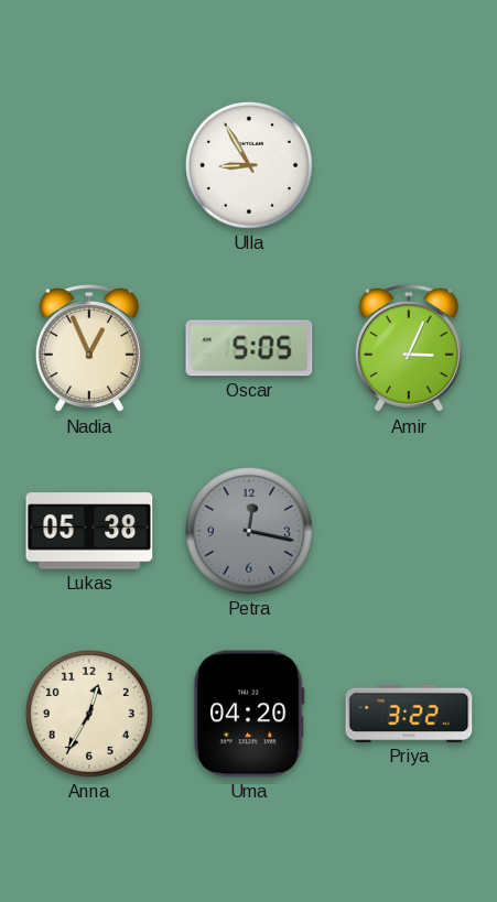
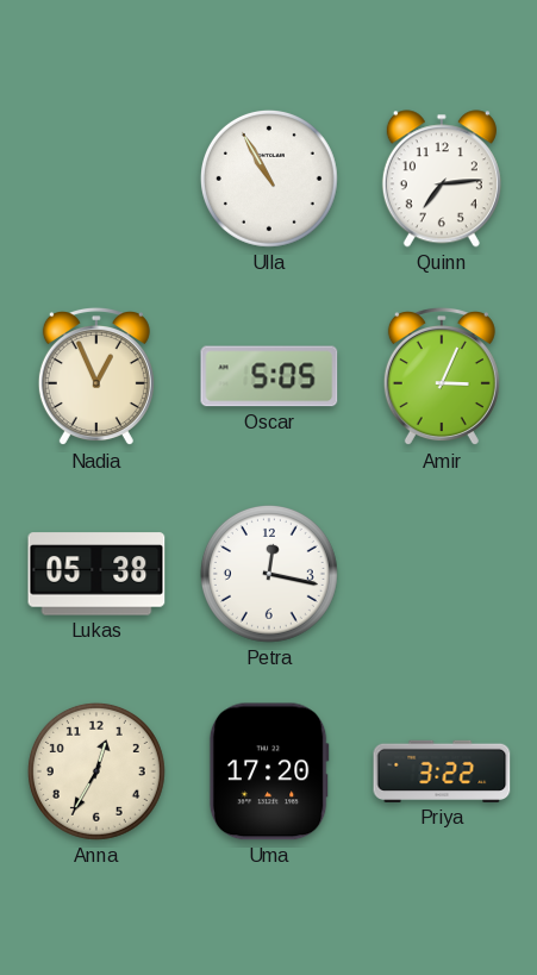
Ulla: 8:55 -> 10:55 (269, 179)
Quinn: none -> 7:14 (442, 179)
Petra dial: grey -> white (269, 574)
Uma: 04:20 -> 17:20 (269, 771)
